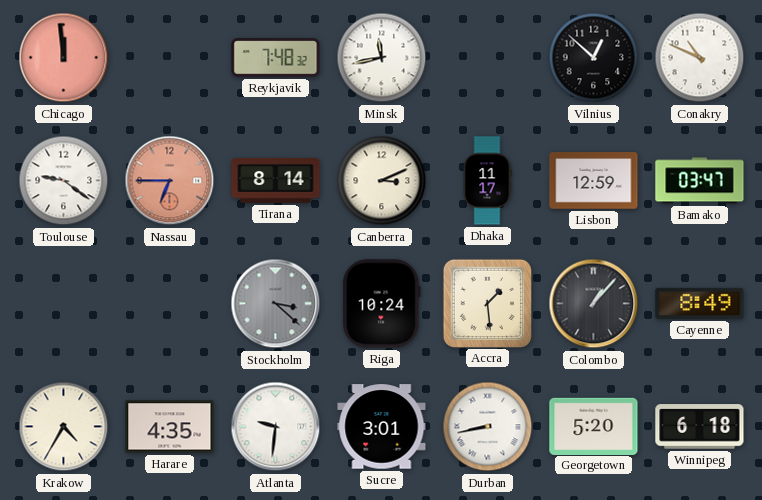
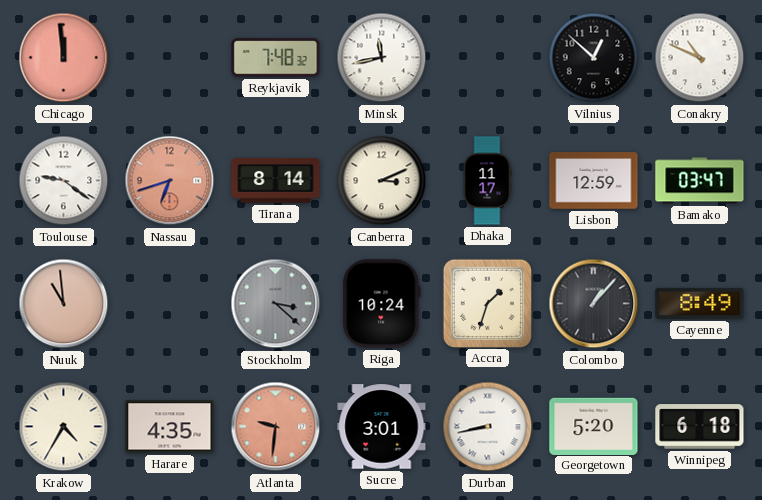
Nassau: 6:45 -> 6:42 (170, 181)
Nuuk: none -> 10:59 (64, 304)
Accra: 1:29 -> 1:33 (487, 303)
Atlanta dial: white -> salmon (276, 427)
